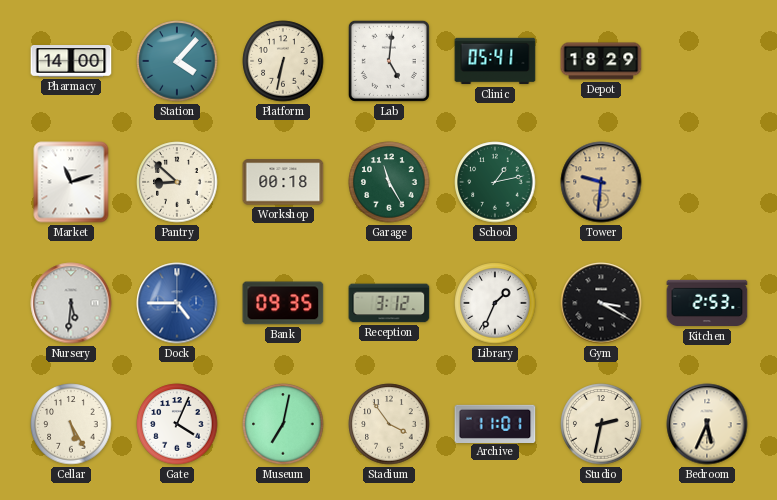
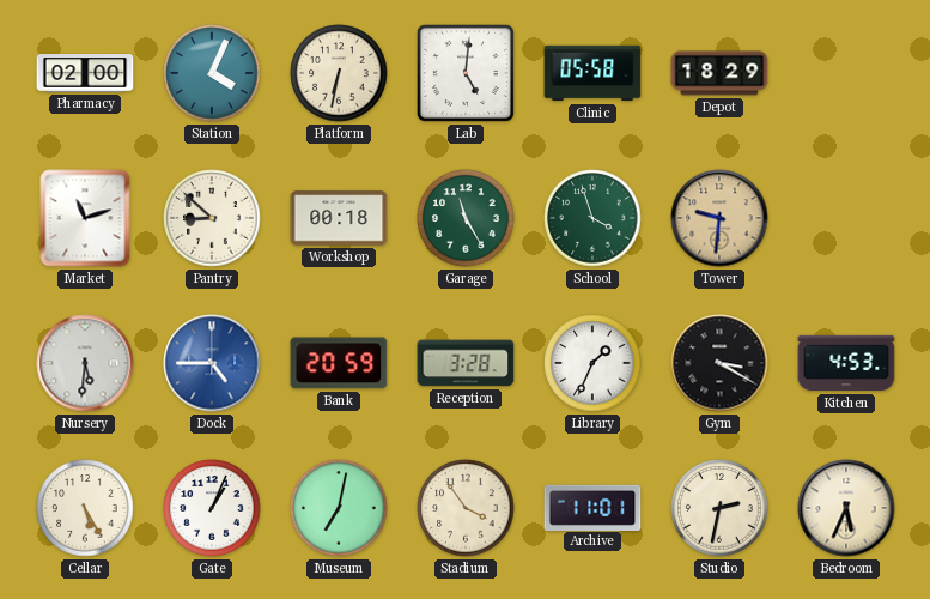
Pharmacy: 14:00 -> 02:00 (85, 74)
Station: 4:07 -> 4:04 (212, 73)
Clinic: 05:41 -> 05:58 (592, 73)
School: 1:13 -> 3:57 (592, 218)
Bank: 09:35 -> 20:59 (339, 363)
Reception: 3:12 -> 3:28 (466, 363)
Kitchen: 2:53 -> 4:53 (846, 363)
Gate: 4:04 -> 1:04 (212, 508)
